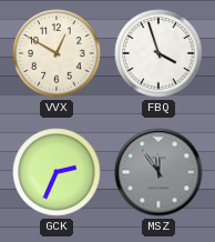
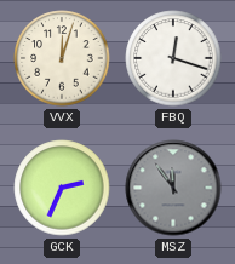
VVX: 12:50 -> 12:03 (62, 58)
FBQ: 3:57 -> 12:18 (173, 58)
